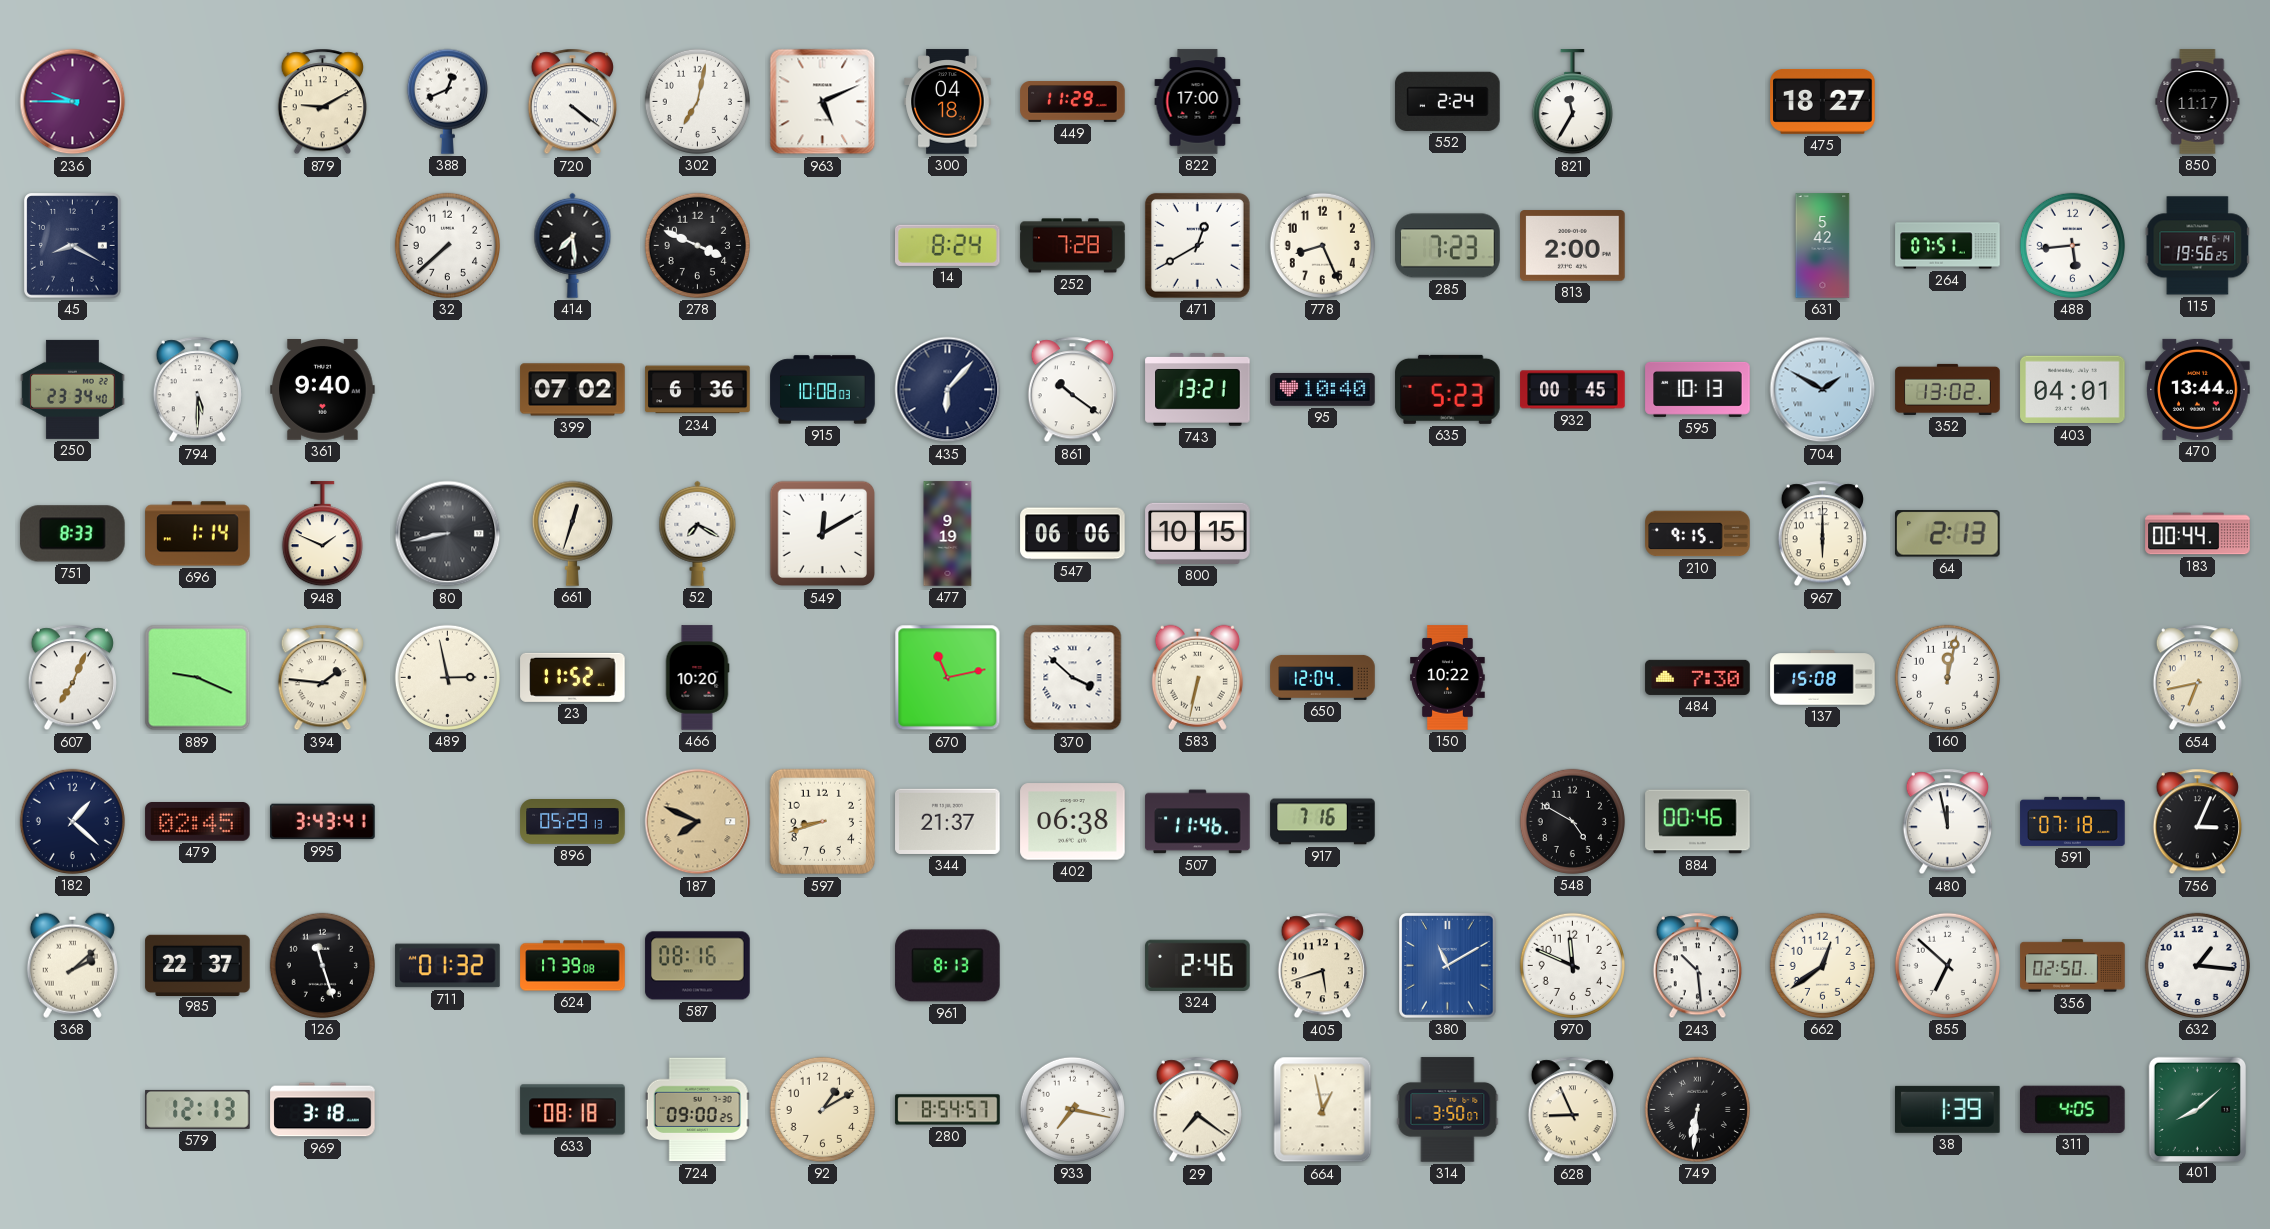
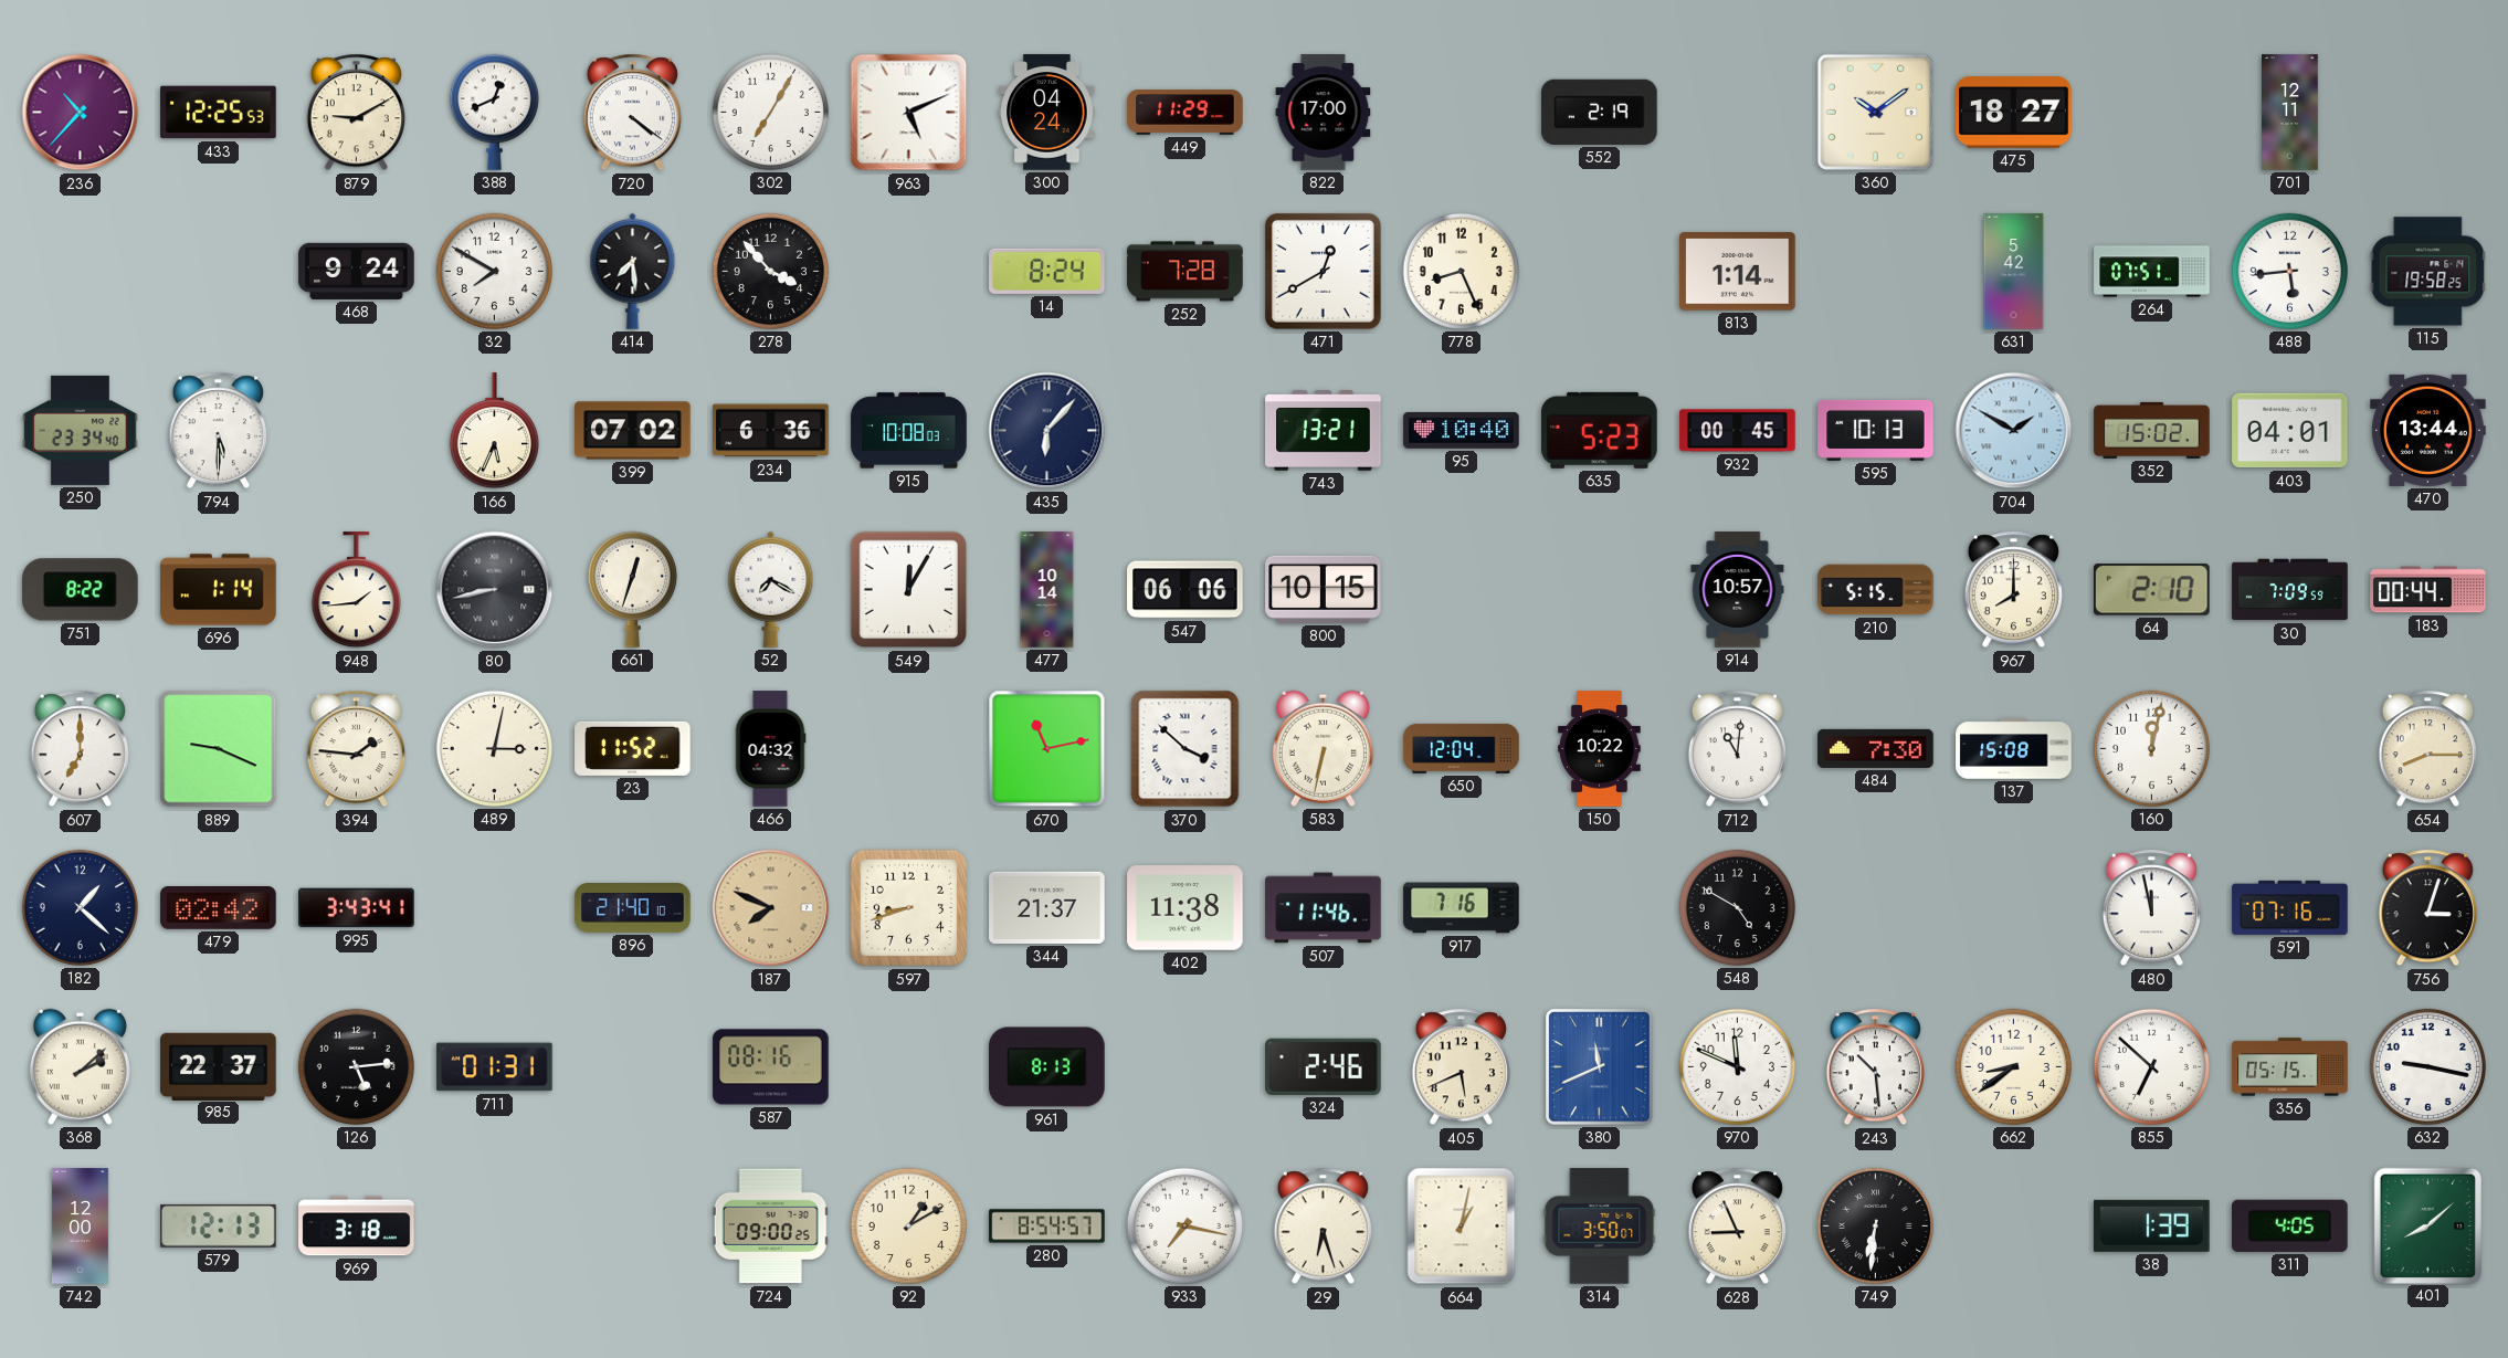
236: 9:45 -> 10:37 (81, 113)
433: none -> 12:25 (219, 113)
302: 7:02 -> 7:05 (770, 112)
300: 04:18 -> 04:24 (1047, 113)
552: 2:24 -> 2:19 (1600, 112)
821: 11:35 -> none (1572, 102)
360: none -> 10:09 (1875, 112)
701: none -> 12:11 (2290, 113)
850: 11:17 -> none (2198, 102)
45: 8:20 -> none (73, 246)
468: none -> 9:24 (357, 271)
32: 7:38 -> 7:50 (494, 271)
278: 3:49 -> 3:53 (770, 271)
285: 7:23 -> none (1448, 246)
813: 2:00 -> 1:14 (1738, 272)
115: 19:56 -> 19:58 (2428, 272)
361: 9:40 -> none (323, 390)
166: none -> 5:34 (494, 431)
861: 10:21 -> none (1072, 390)
352: 13:02 -> 15:02 (2152, 430)
751: 8:33 -> 8:22 (81, 590)
948: 1:49 -> 1:44 (356, 590)
549: 12:10 -> 12:05 (909, 590)
477: 9:19 -> 10:14 (1047, 590)
914: none -> 10:57 (1738, 590)
210: 9:15 -> 5:15 (1876, 590)
967: 6:00 -> 8:00 (2013, 590)
64: 2:13 -> 2:10 (2152, 590)
30: none -> 7:09 (2290, 590)
607: 7:04 -> 7:00 (80, 749)
489: 2:58 -> 3:02 (494, 748)
466: 10:20 -> 04:32 (770, 749)
712: none -> 11:01 (1737, 749)
654: 6:43 -> 8:15 (2427, 749)
479: 02:45 -> 02:42 (219, 908)
896: 05:29 -> 21:40 (633, 908)
402: 06:38 -> 11:38 (1185, 908)
884: 00:46 -> none (1698, 822)
591: 07:18 -> 07:16 (2290, 907)
756: 3:04 -> 3:03 (2427, 908)
126: 11:27 -> 5:14 (356, 1066)
711: 01:32 -> 01:31 (495, 1067)
624: 17:39 -> none (573, 966)
405: 5:42 -> 5:41 (1461, 1067)
380: 11:10 -> 11:41 (1600, 1067)
662: 12:39 -> 8:39 (2013, 1066)
356: 02:50 -> 05:15 (2290, 1067)
632: 1:16 -> 9:17 (2427, 1066)
742: none -> 12:00 (80, 1227)
633: 08:18 -> none (573, 1110)
29: 7:21 -> 6:27 (1323, 1227)
664: 12:58 -> 1:02 (1462, 1227)
